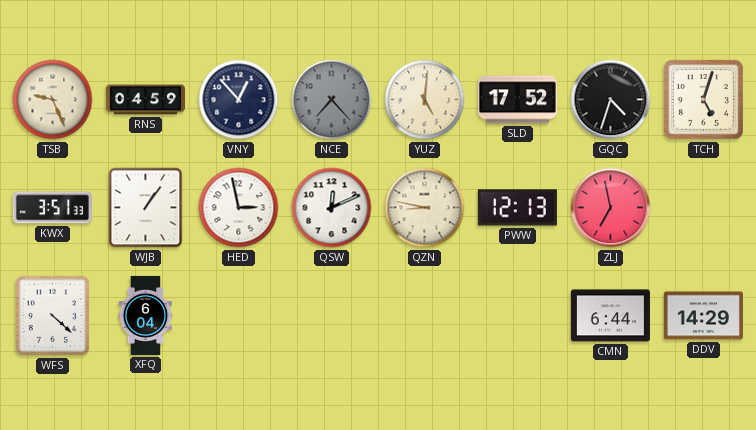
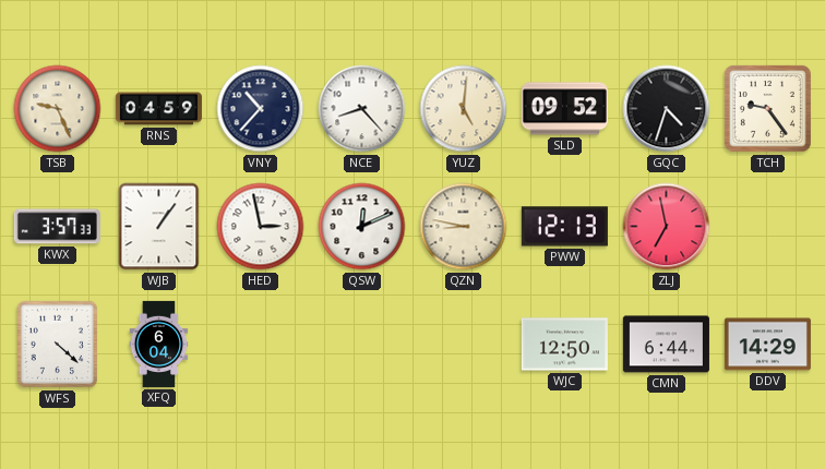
VNY: 12:53 -> 10:37 (261, 109)
NCE: 7:23 -> 8:23 (362, 109)
NCE dial: grey -> white (362, 109)
SLD: 17:52 -> 09:52 (564, 109)
TCH: 5:03 -> 9:24 (767, 108)
KWX: 3:51 -> 3:57 (57, 227)
WJC: none -> 12:50 (564, 345)
